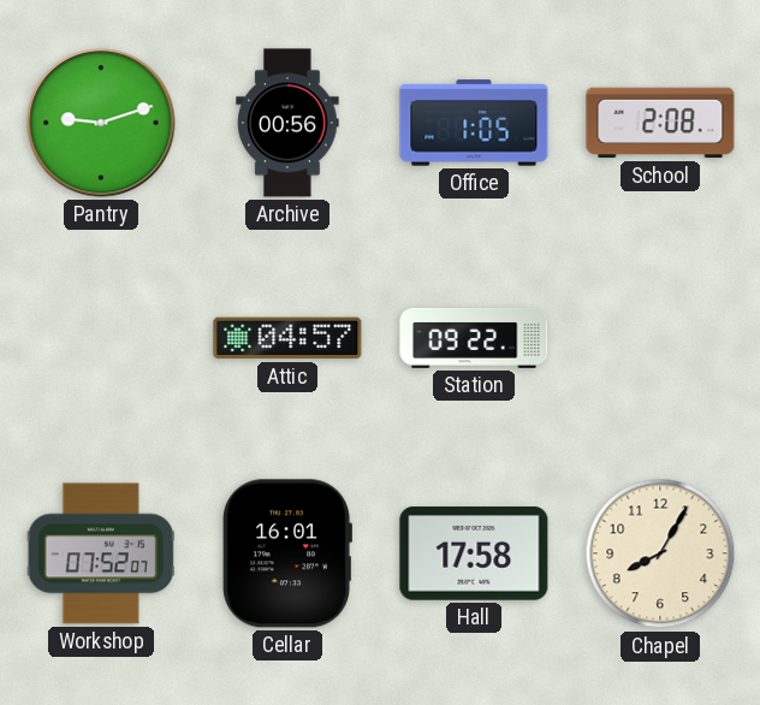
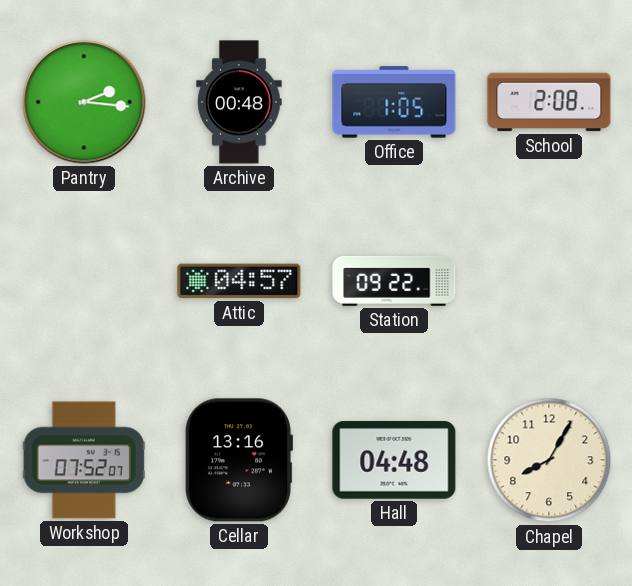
Pantry: 9:12 -> 2:16 (84, 102)
Archive: 00:56 -> 00:48 (239, 102)
Cellar: 16:01 -> 13:16 (239, 460)
Hall: 17:58 -> 04:48 (394, 460)
